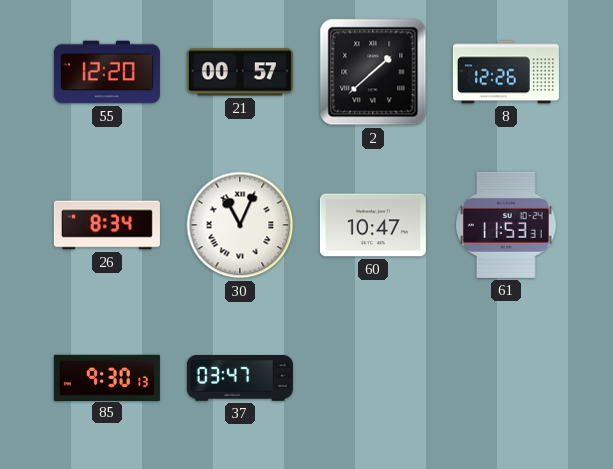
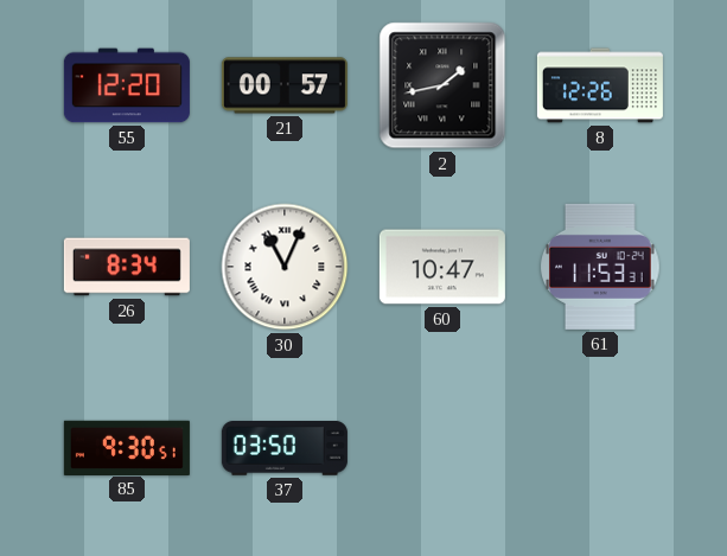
2: 1:38 -> 1:43 (442, 85)
85: 9:30:13 -> 9:30:51 (127, 447)
37: 03:47 -> 03:50 (285, 449)
